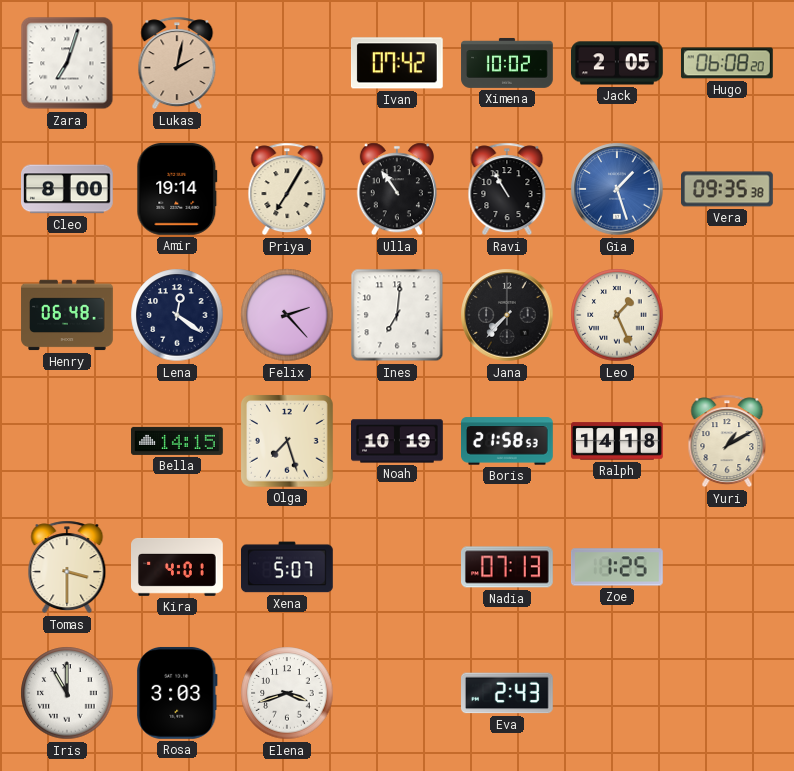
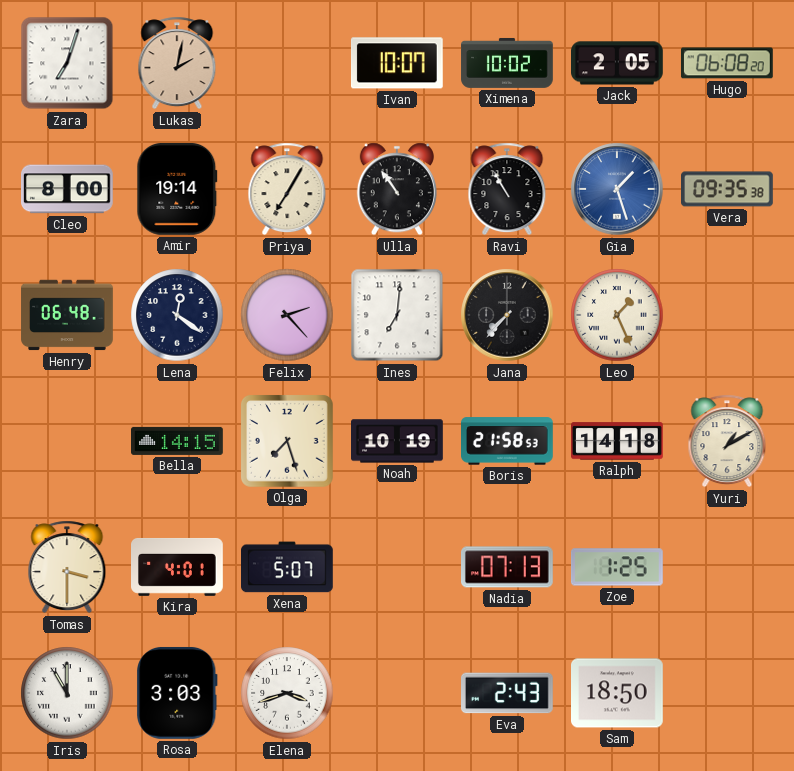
Ivan: 07:42 -> 10:07 (397, 63)
Sam: none -> 18:50 (618, 693)
